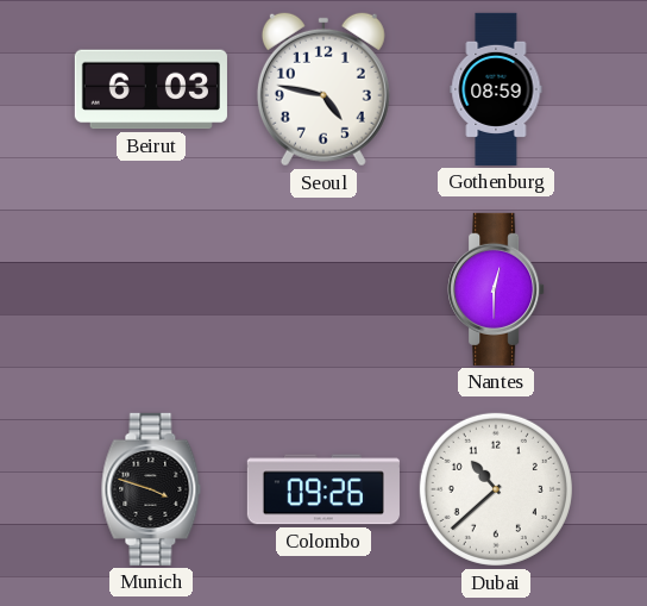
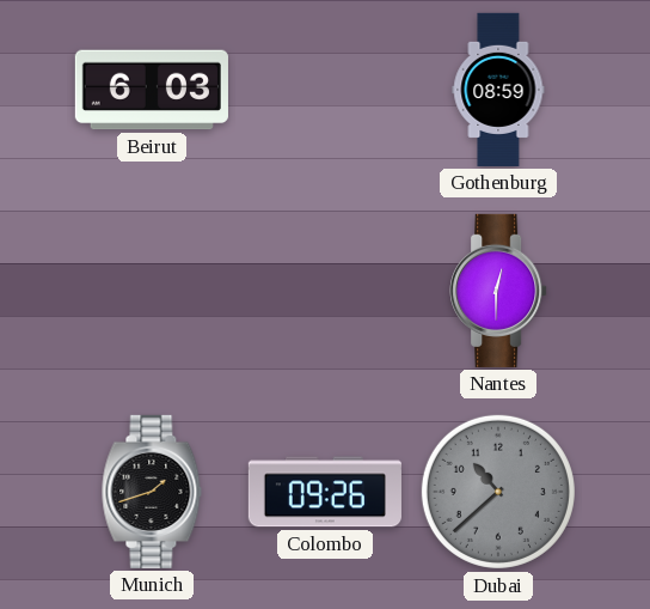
Seoul: 4:47 -> none (323, 89)
Munich: 3:48 -> 1:42 (152, 492)
Dubai dial: white -> grey (498, 492)
